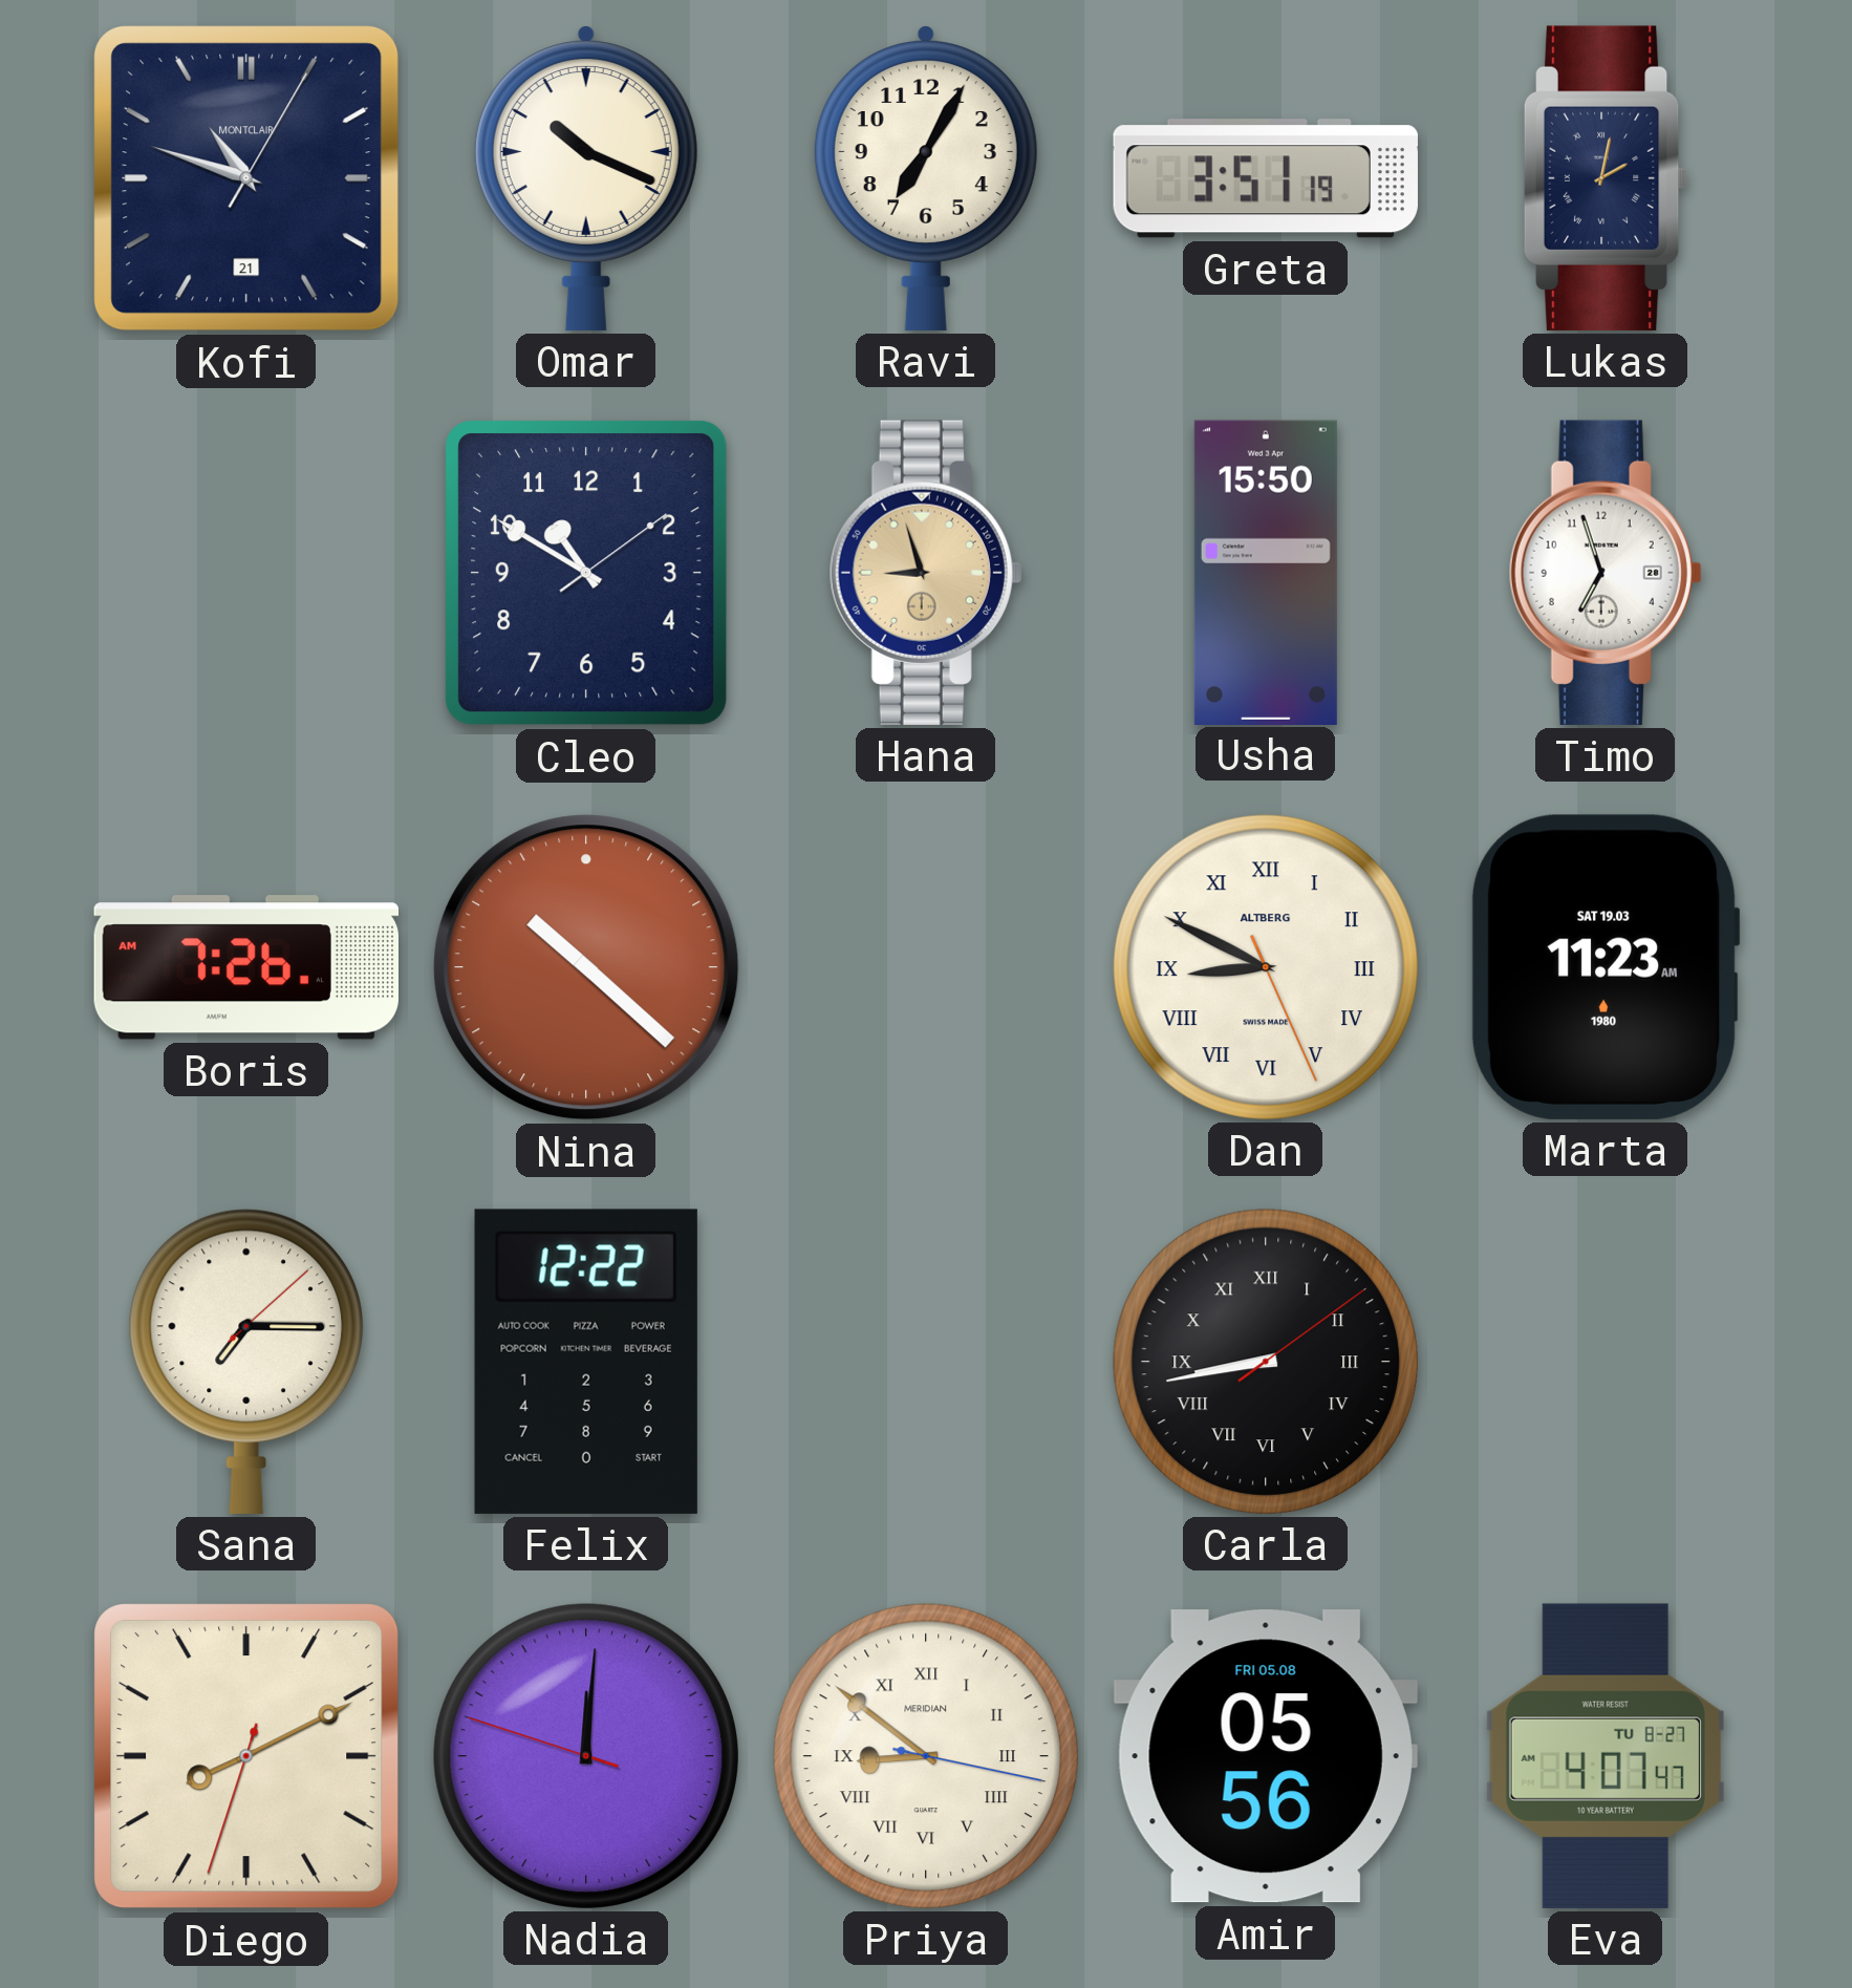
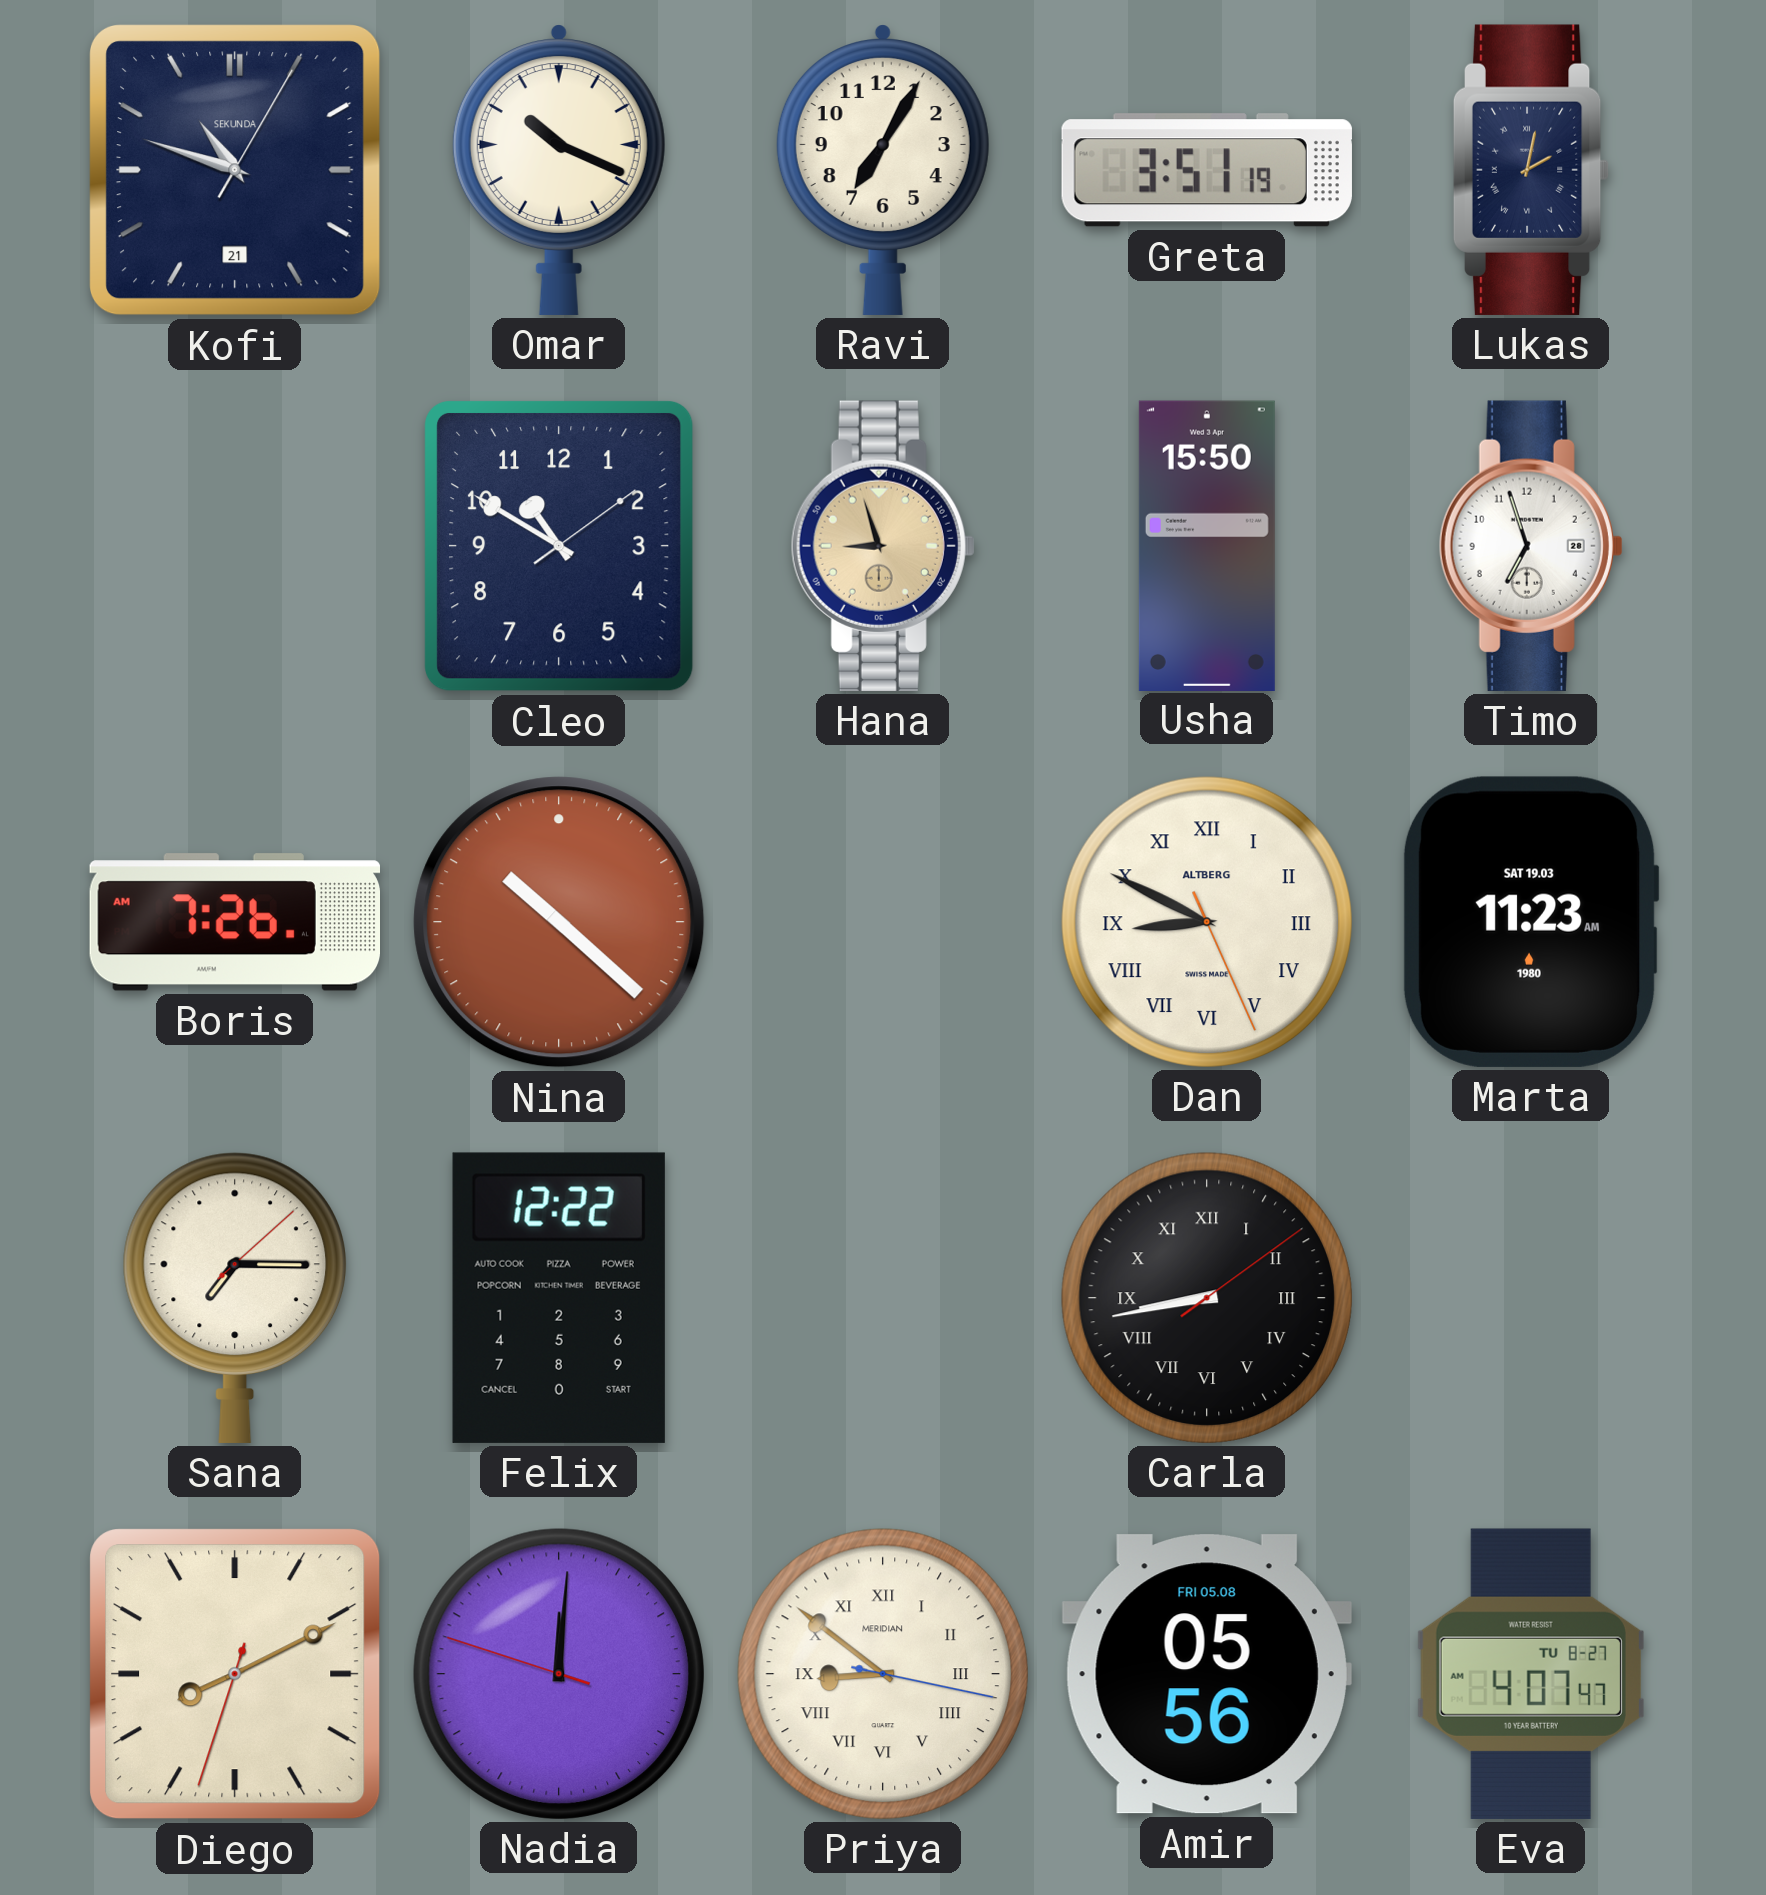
Kofi brand: MONTCLAIR -> SEKUNDA (235, 170)
